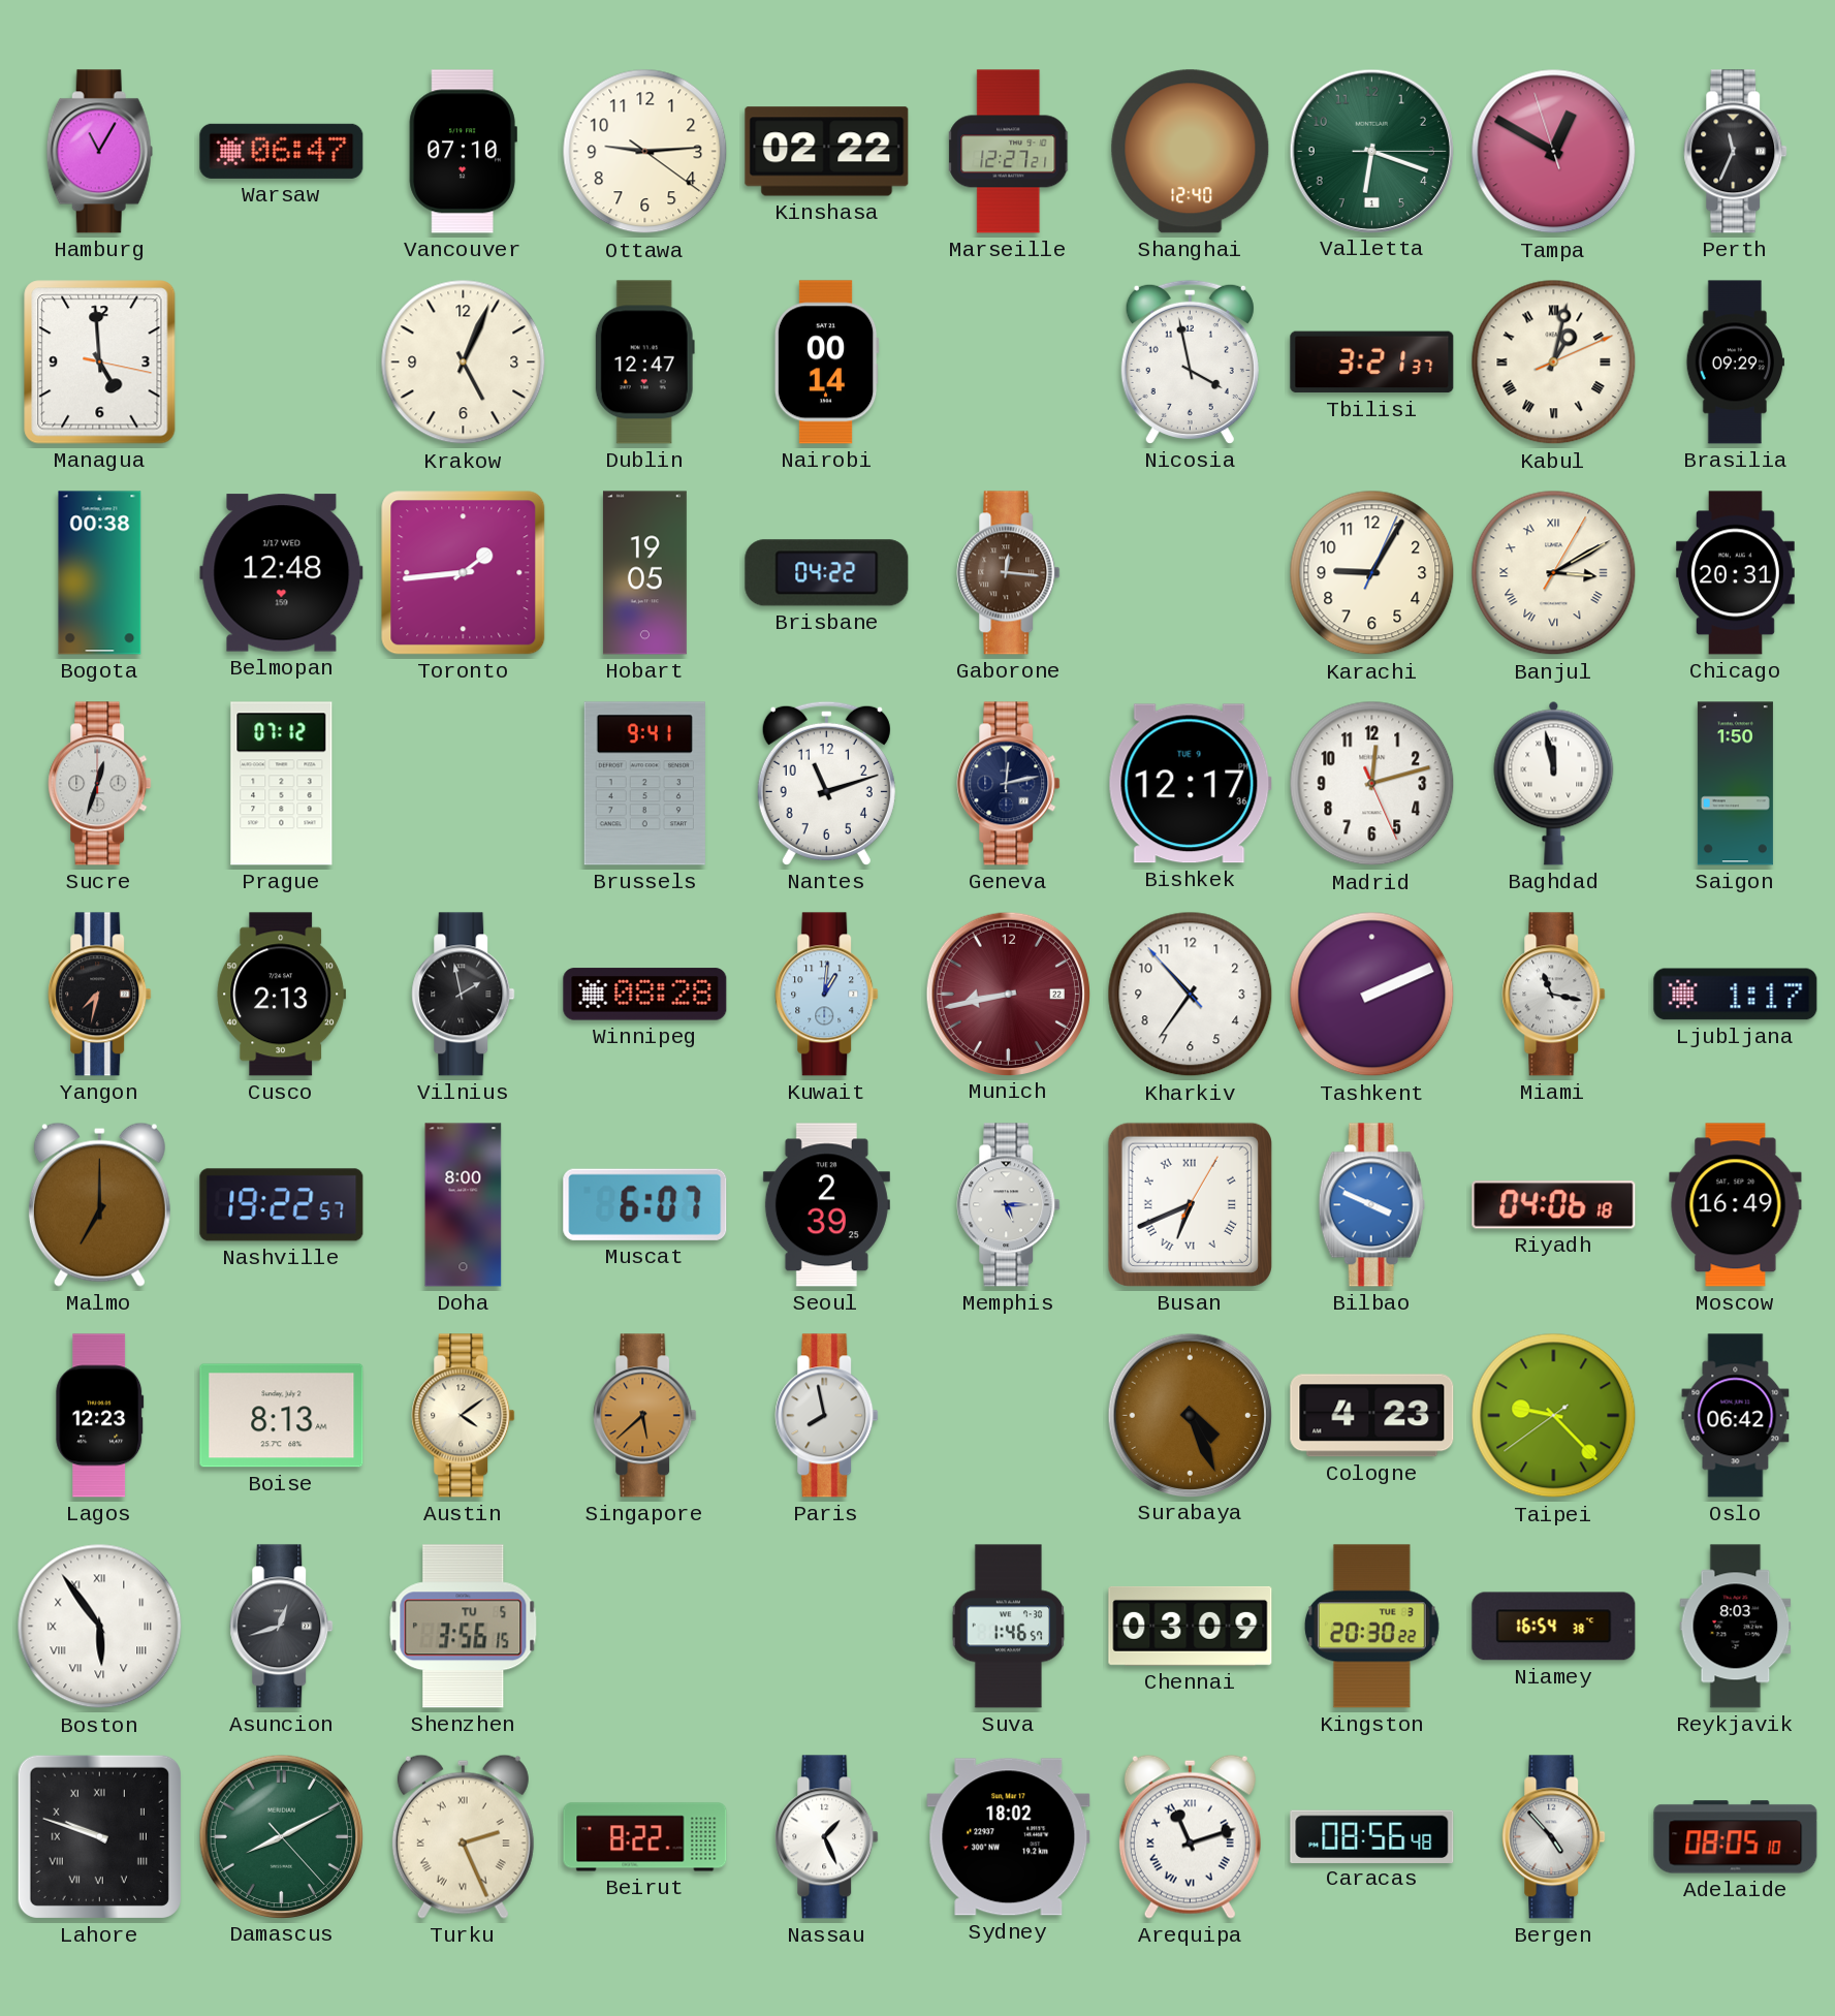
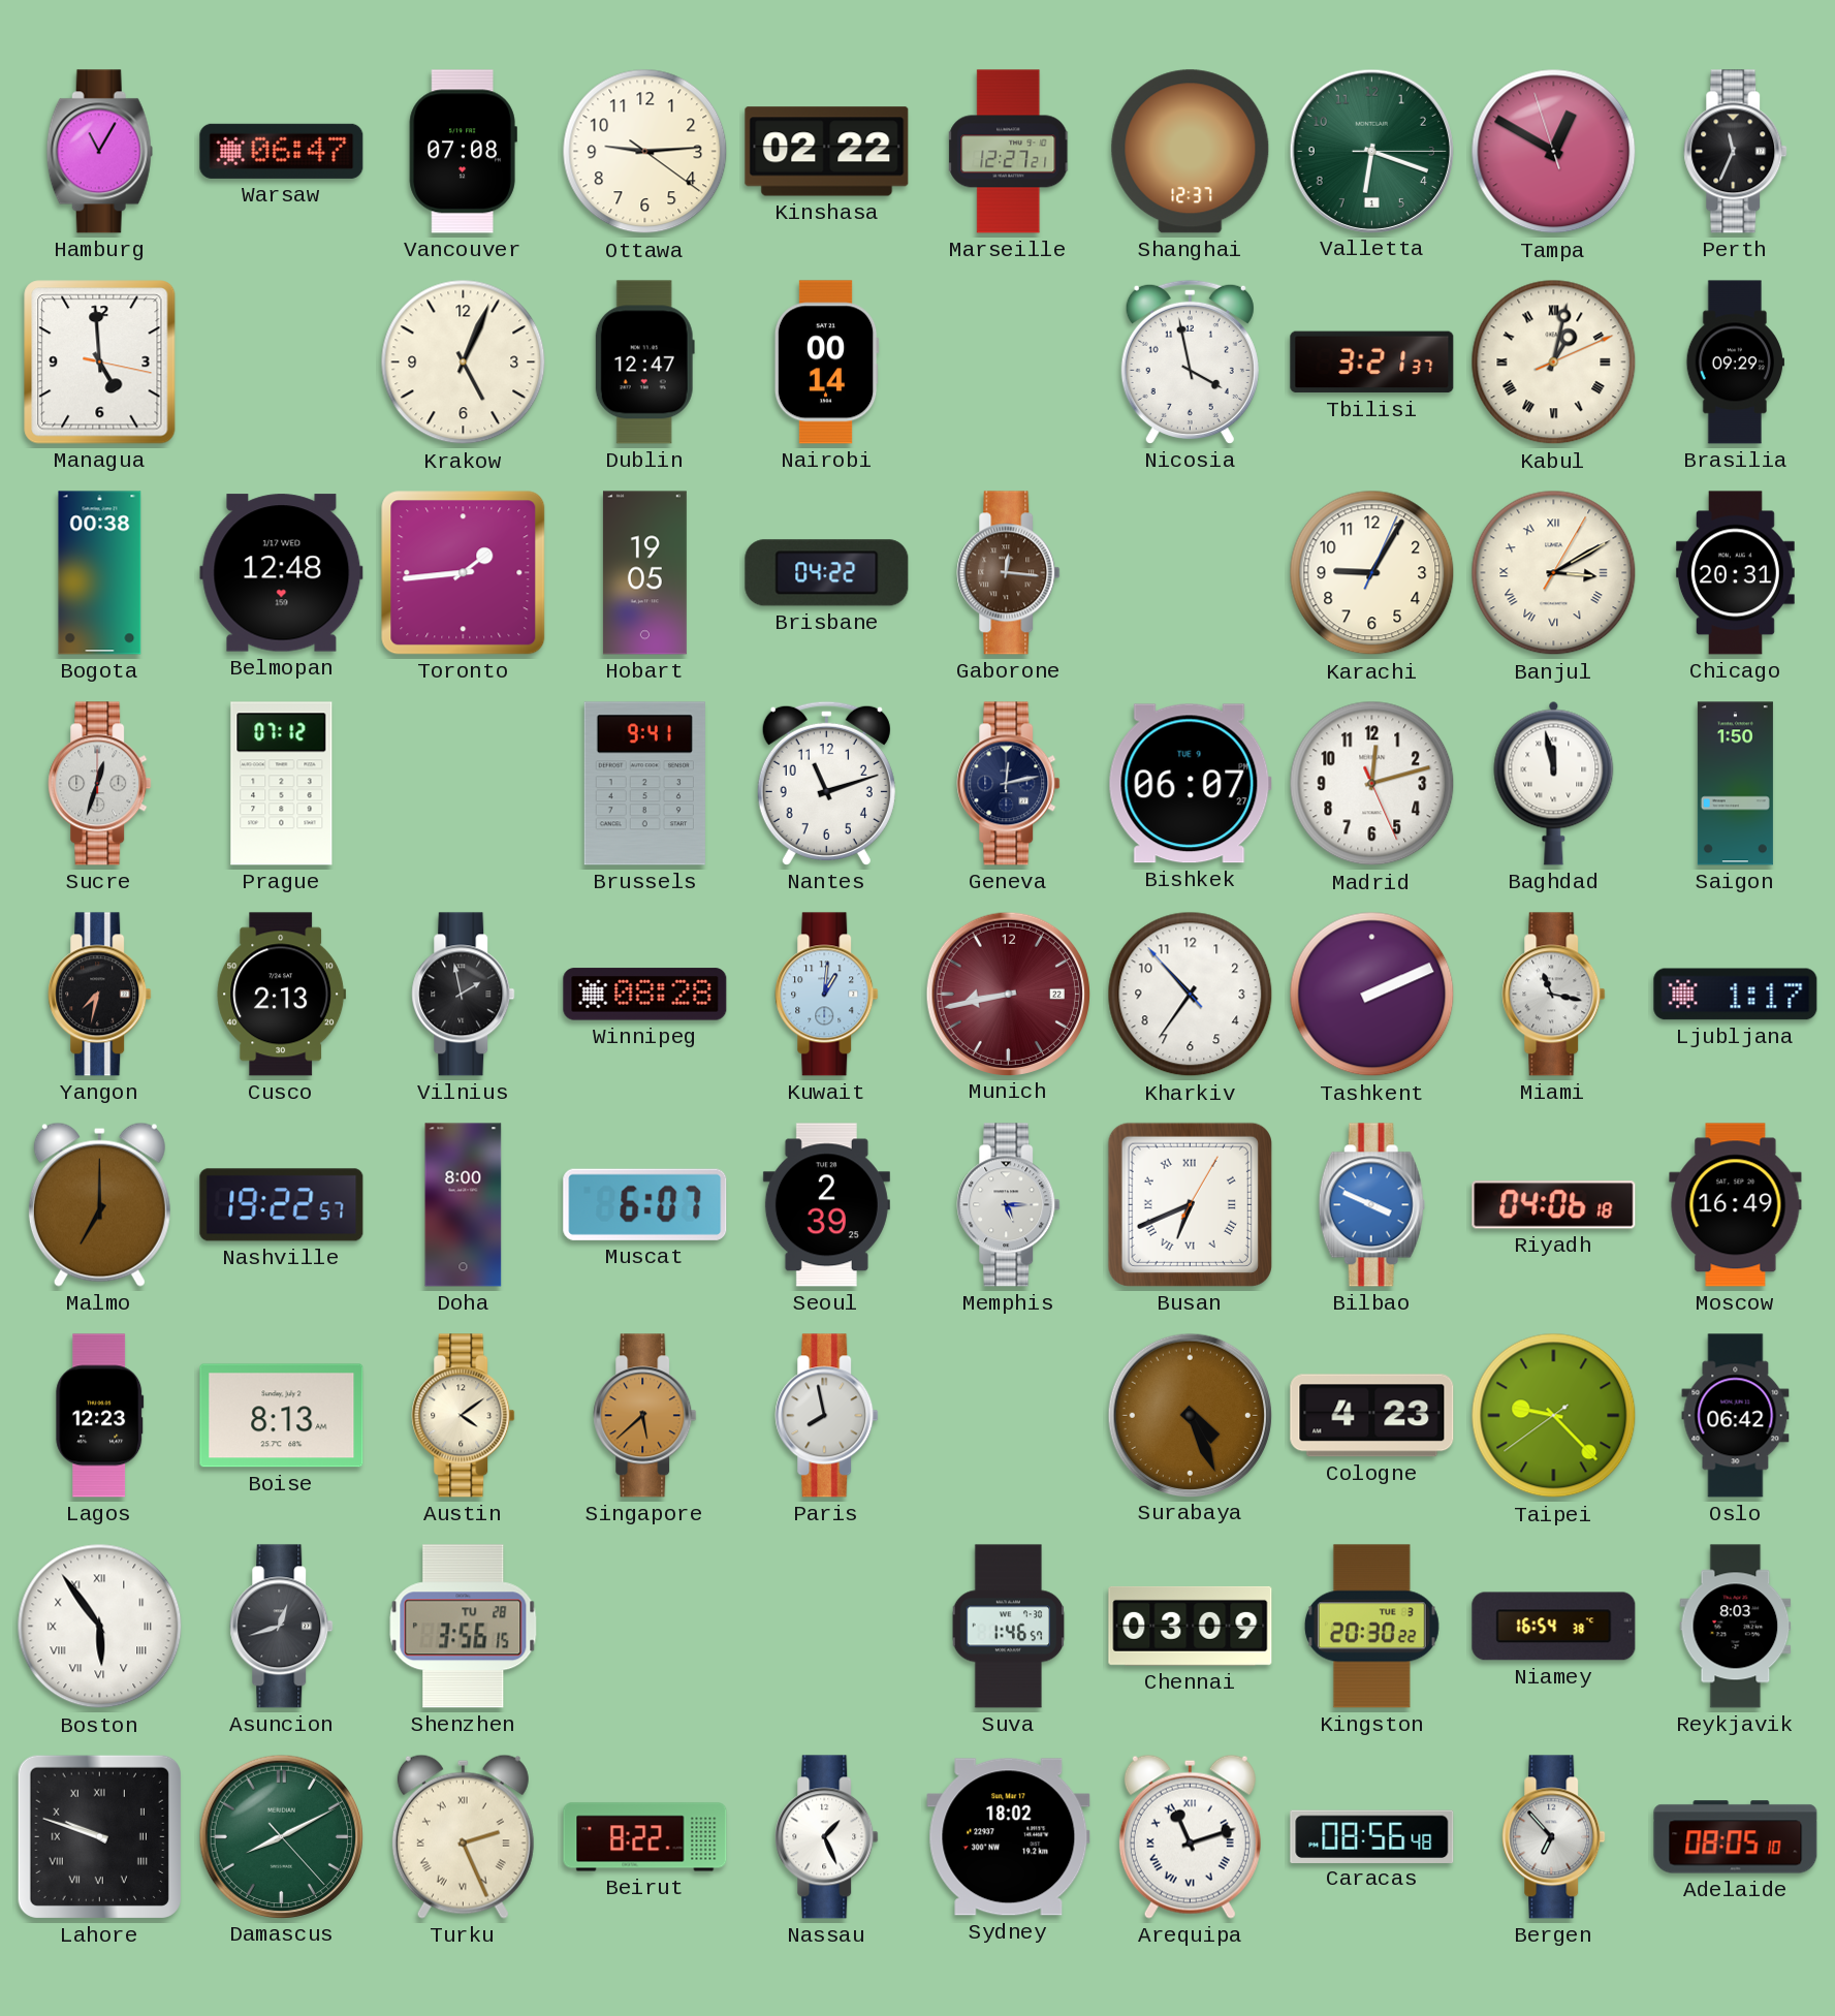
Vancouver: 07:10 -> 07:08 (463, 152)
Shanghai: 12:40 -> 12:37 (1191, 152)
Bishkek: 12:17 -> 06:07 (1190, 784)
Shenzhen date: TU 5 -> TU 28 (464, 1627)
Bergen: 4:53 -> 6:53 (1554, 1837)
